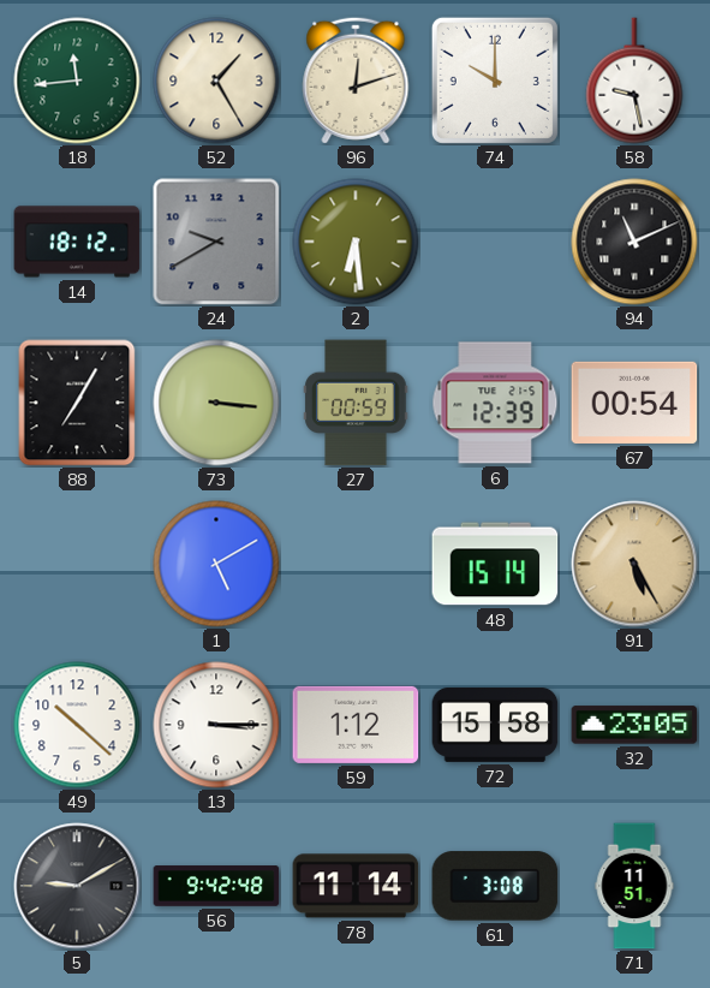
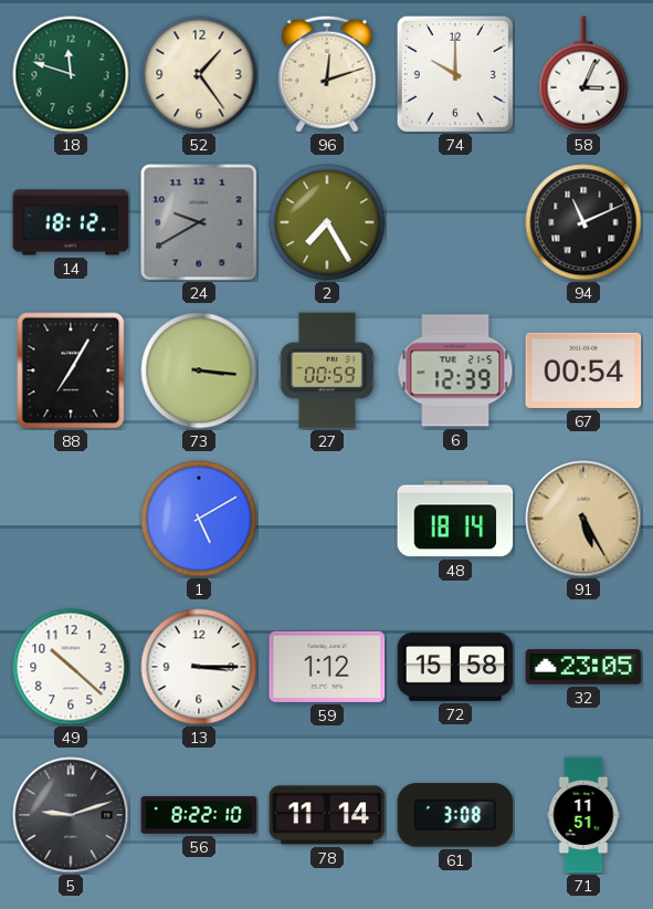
18: 11:44 -> 11:48 (71, 74)
52: 1:25 -> 1:24 (199, 74)
58: 9:28 -> 3:04 (583, 74)
2: 6:29 -> 7:25 (327, 222)
48: 15:14 -> 18:14 (455, 519)
5: 9:10 -> 9:12 (71, 815)
56: 9:42 -> 8:22 (199, 815)
